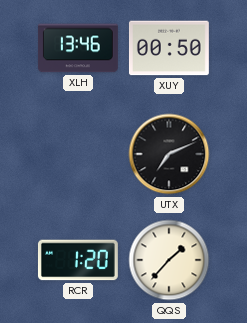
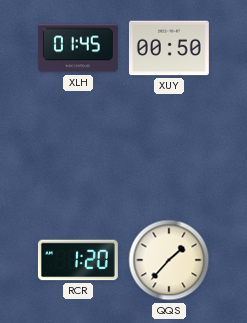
XLH: 13:46 -> 01:45 (78, 48)
UTX: 7:11 -> none (169, 154)
